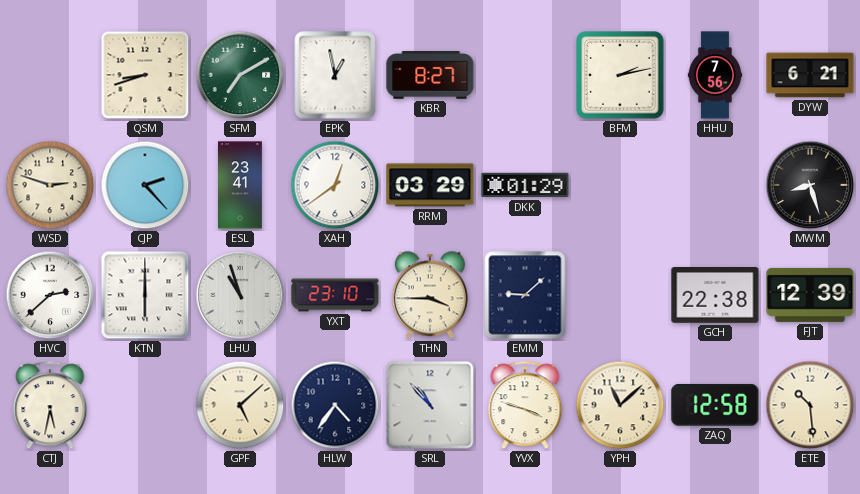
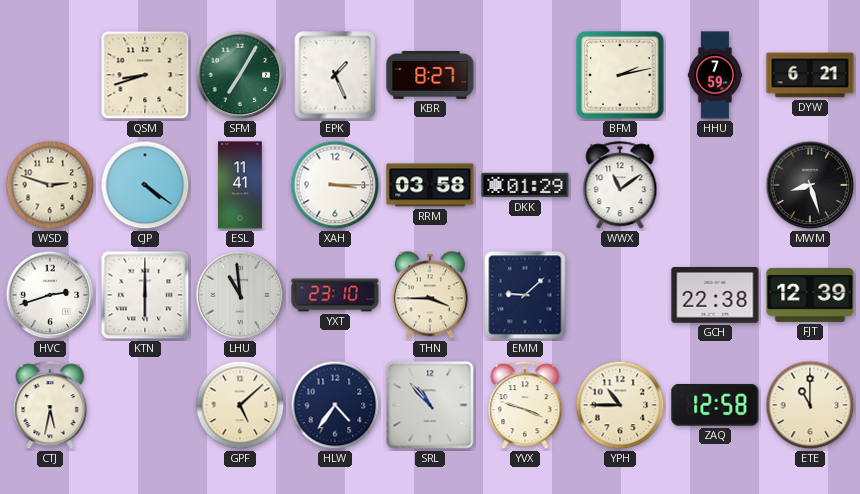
SFM: 7:10 -> 7:05 (240, 75)
EPK: 12:58 -> 1:26 (335, 75)
HHU: 7:56 -> 7:59 (715, 75)
CJP: 2:23 -> 4:21 (145, 185)
ESL: 23:41 -> 11:41 (241, 185)
XAH: 12:39 -> 3:15 (335, 185)
RRM: 03:29 -> 03:58 (430, 185)
WWX: none -> 11:09 (620, 186)
HVC: 2:38 -> 2:42 (50, 295)
LHU: 10:57 -> 10:59 (240, 295)
YPH: 11:08 -> 10:45 (620, 405)
ETE: 10:29 -> 11:00 (810, 405)
